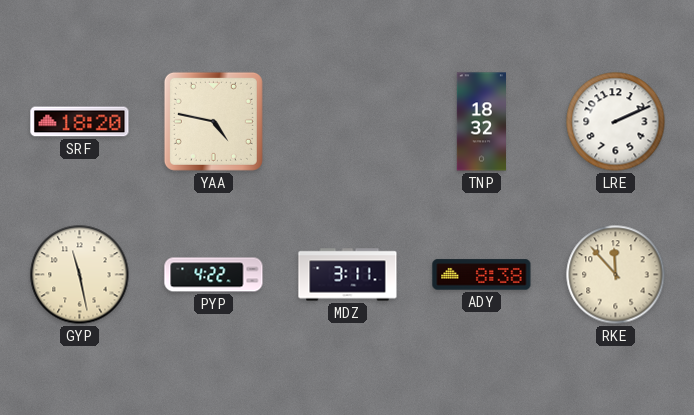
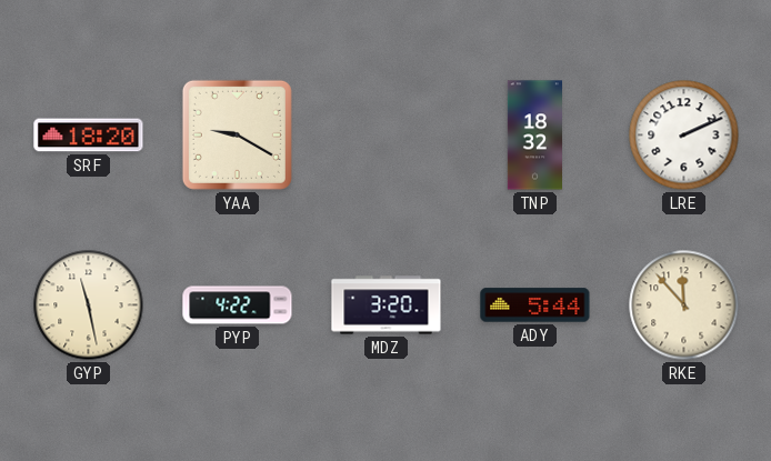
YAA: 4:47 -> 9:20 (237, 134)
MDZ: 3:11 -> 3:20 (387, 305)
ADY: 8:38 -> 5:44 (535, 305)
